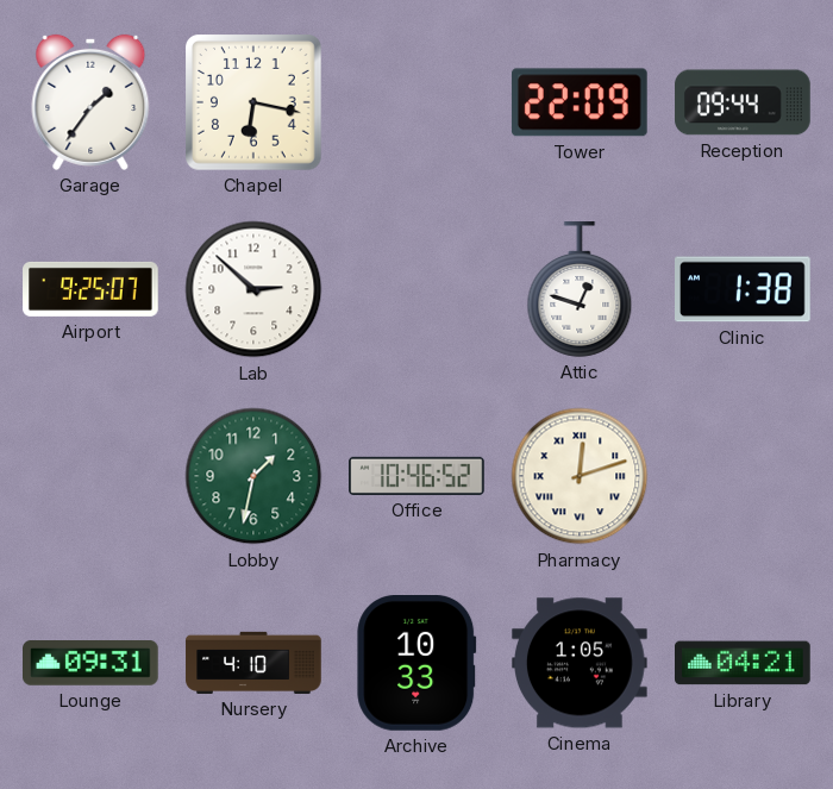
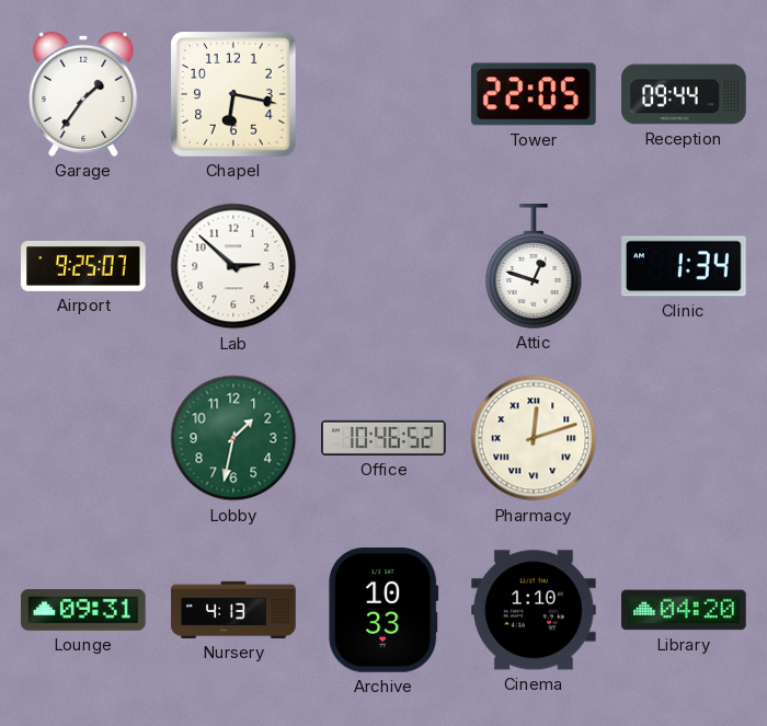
Tower: 22:09 -> 22:05 (534, 94)
Clinic: 1:38 -> 1:34 (685, 266)
Nursery: 4:10 -> 4:13 (233, 610)
Cinema: 1:05 -> 1:10 (535, 610)
Library: 04:21 -> 04:20 (684, 610)
